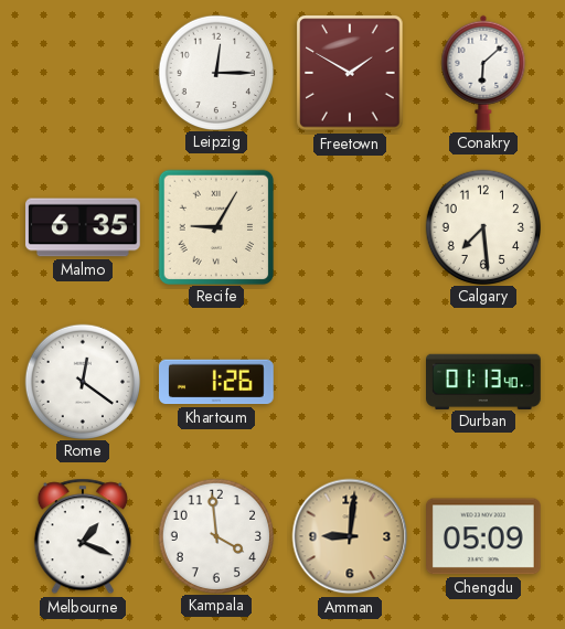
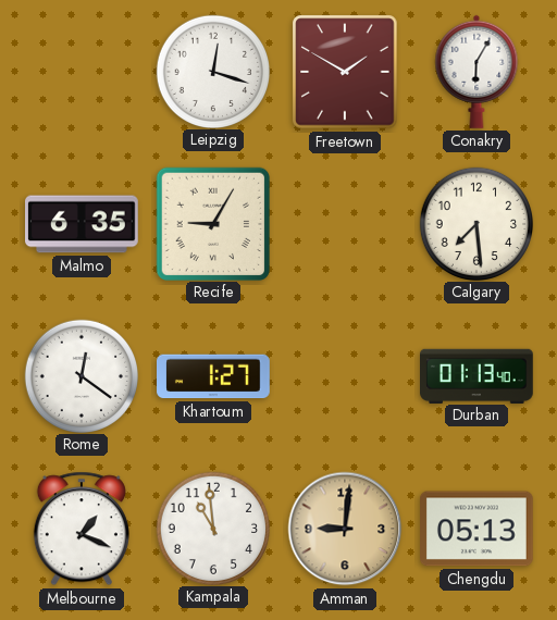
Leipzig: 12:15 -> 12:18 (212, 71)
Conakry: 6:08 -> 6:05 (476, 72)
Khartoum: 1:26 -> 1:27 (214, 376)
Kampala: 3:59 -> 10:59 (212, 528)
Chengdu: 05:09 -> 05:13 (478, 529)
